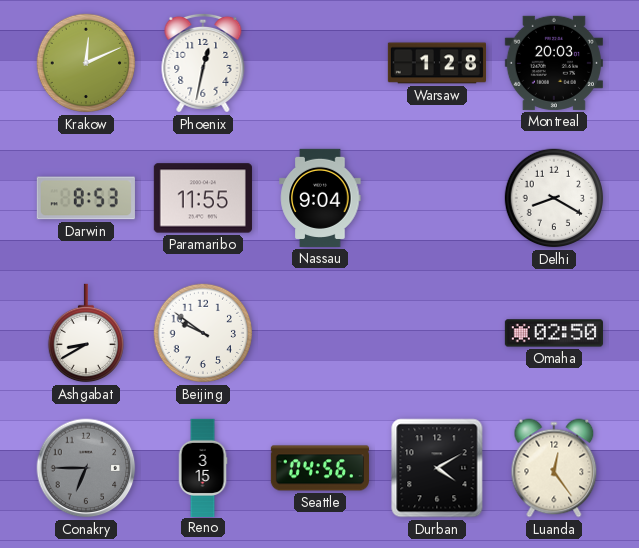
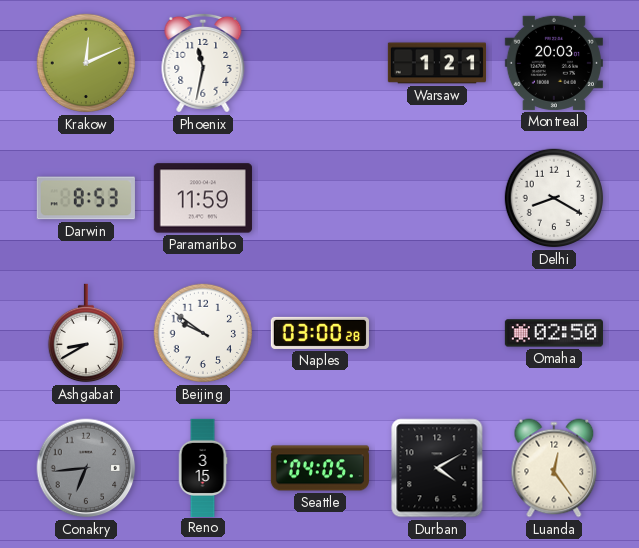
Phoenix: 12:32 -> 11:32 (203, 63)
Warsaw: 1:28 -> 1:21 (436, 63)
Paramaribo: 11:55 -> 11:59 (203, 198)
Nassau: 9:04 -> none (320, 198)
Naples: none -> 03:00 (320, 333)
Conakry: 6:45 -> 6:44 (86, 468)
Seattle: 04:56 -> 04:05 (320, 468)
